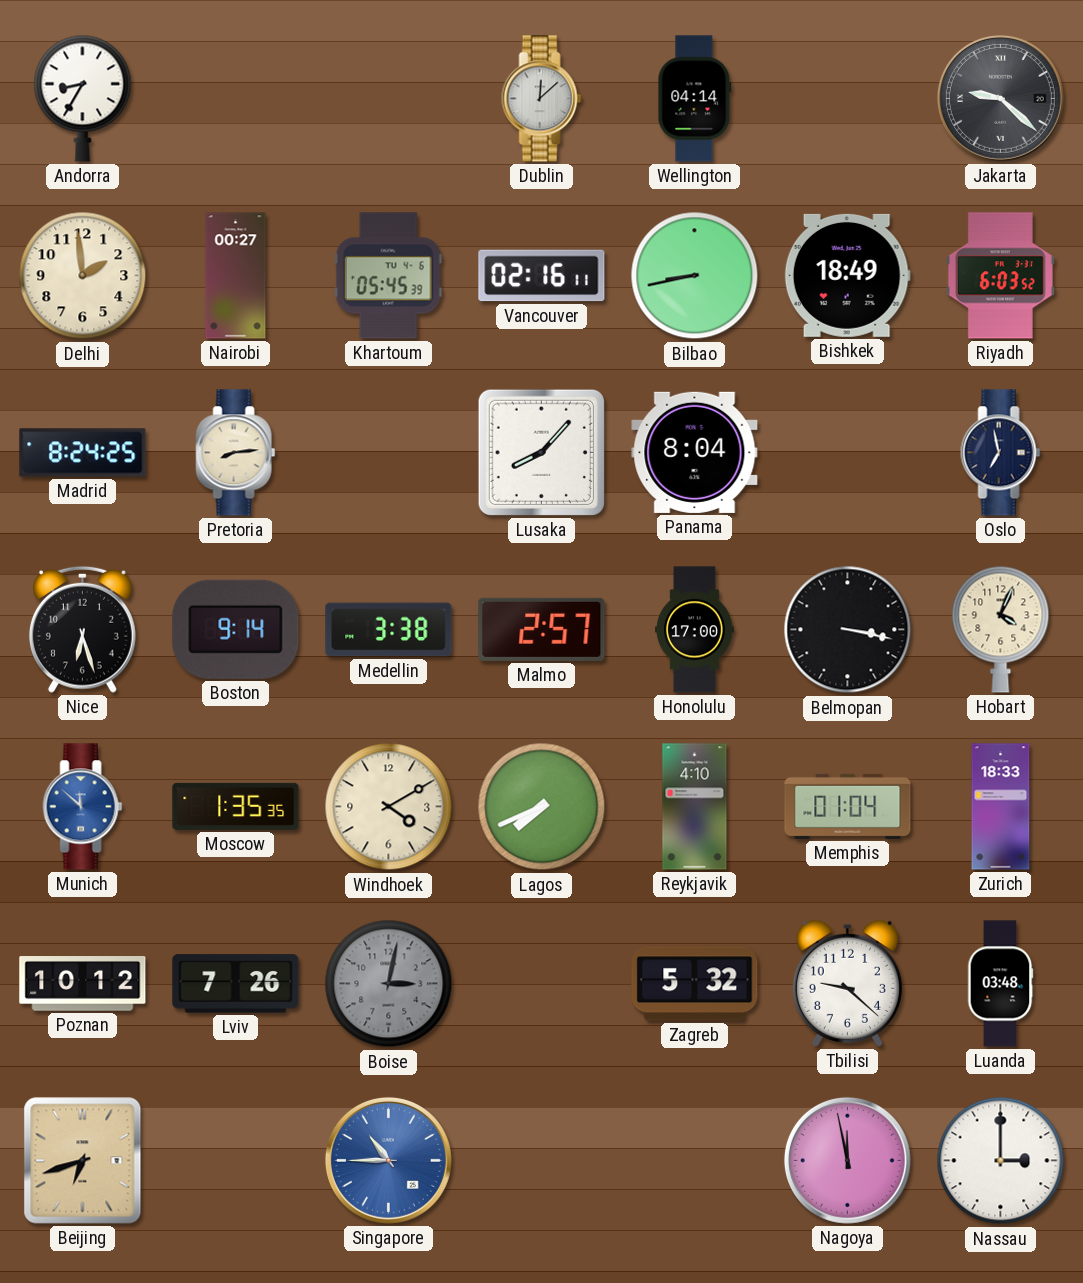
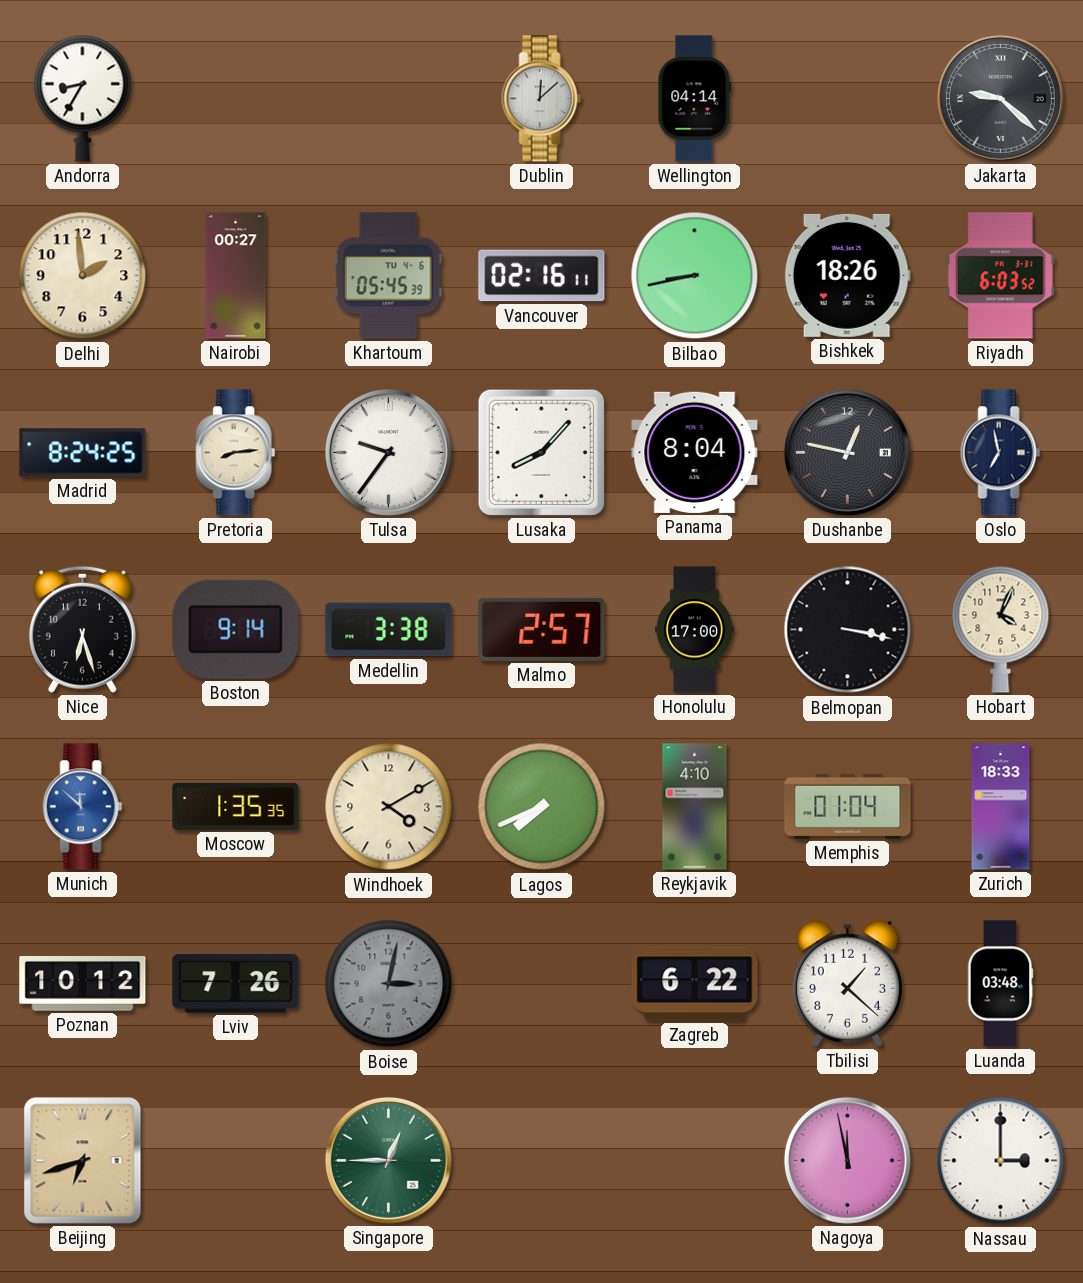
Bishkek: 18:49 -> 18:26 (847, 275)
Tulsa: none -> 9:36 (388, 452)
Dushanbe: none -> 12:47 (847, 452)
Zagreb: 5:32 -> 6:22 (695, 984)
Tbilisi: 9:22 -> 1:22 (847, 983)
Singapore: 10:45 -> 12:45 (388, 1160)
Singapore dial: blue -> green (388, 1160)
